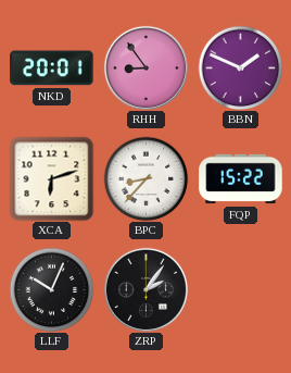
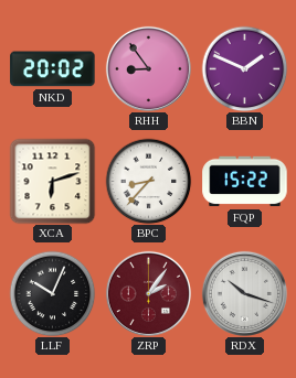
NKD: 20:01 -> 20:02 (53, 69)
ZRP dial: black -> burgundy (148, 293)
RDX: none -> 10:18 (244, 293)
